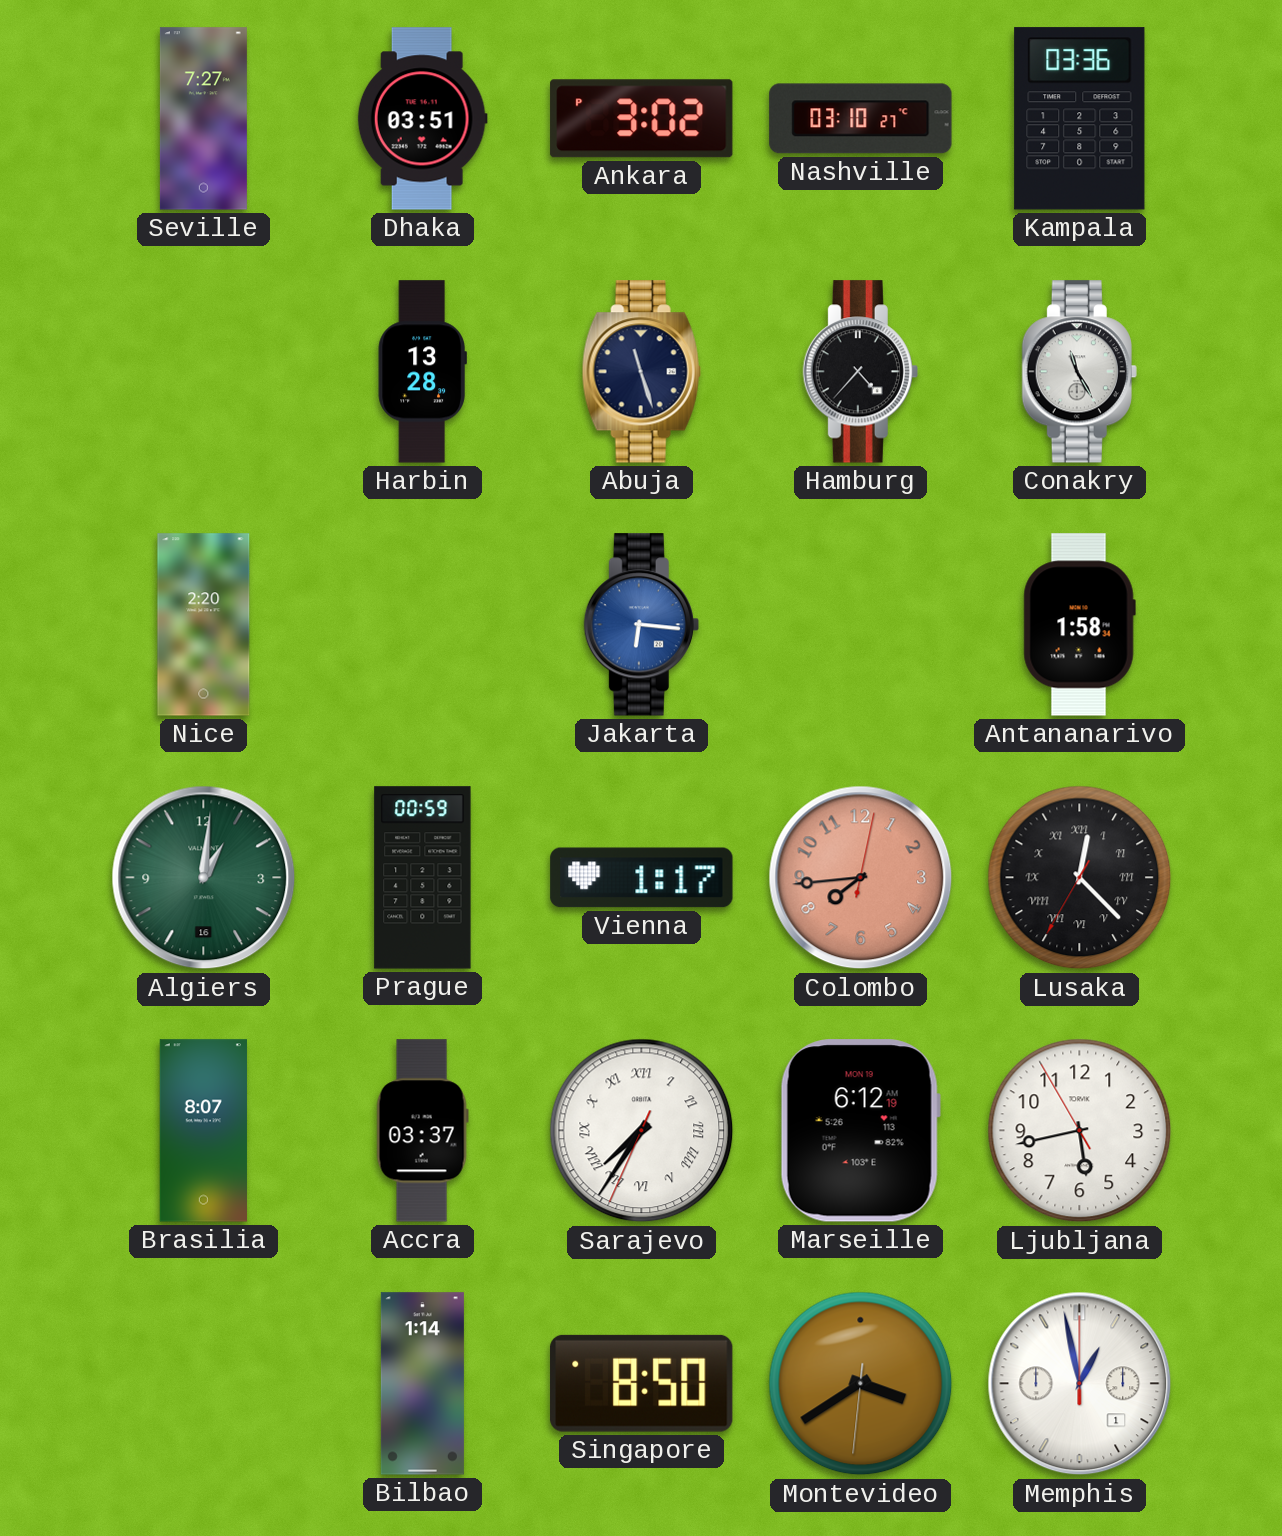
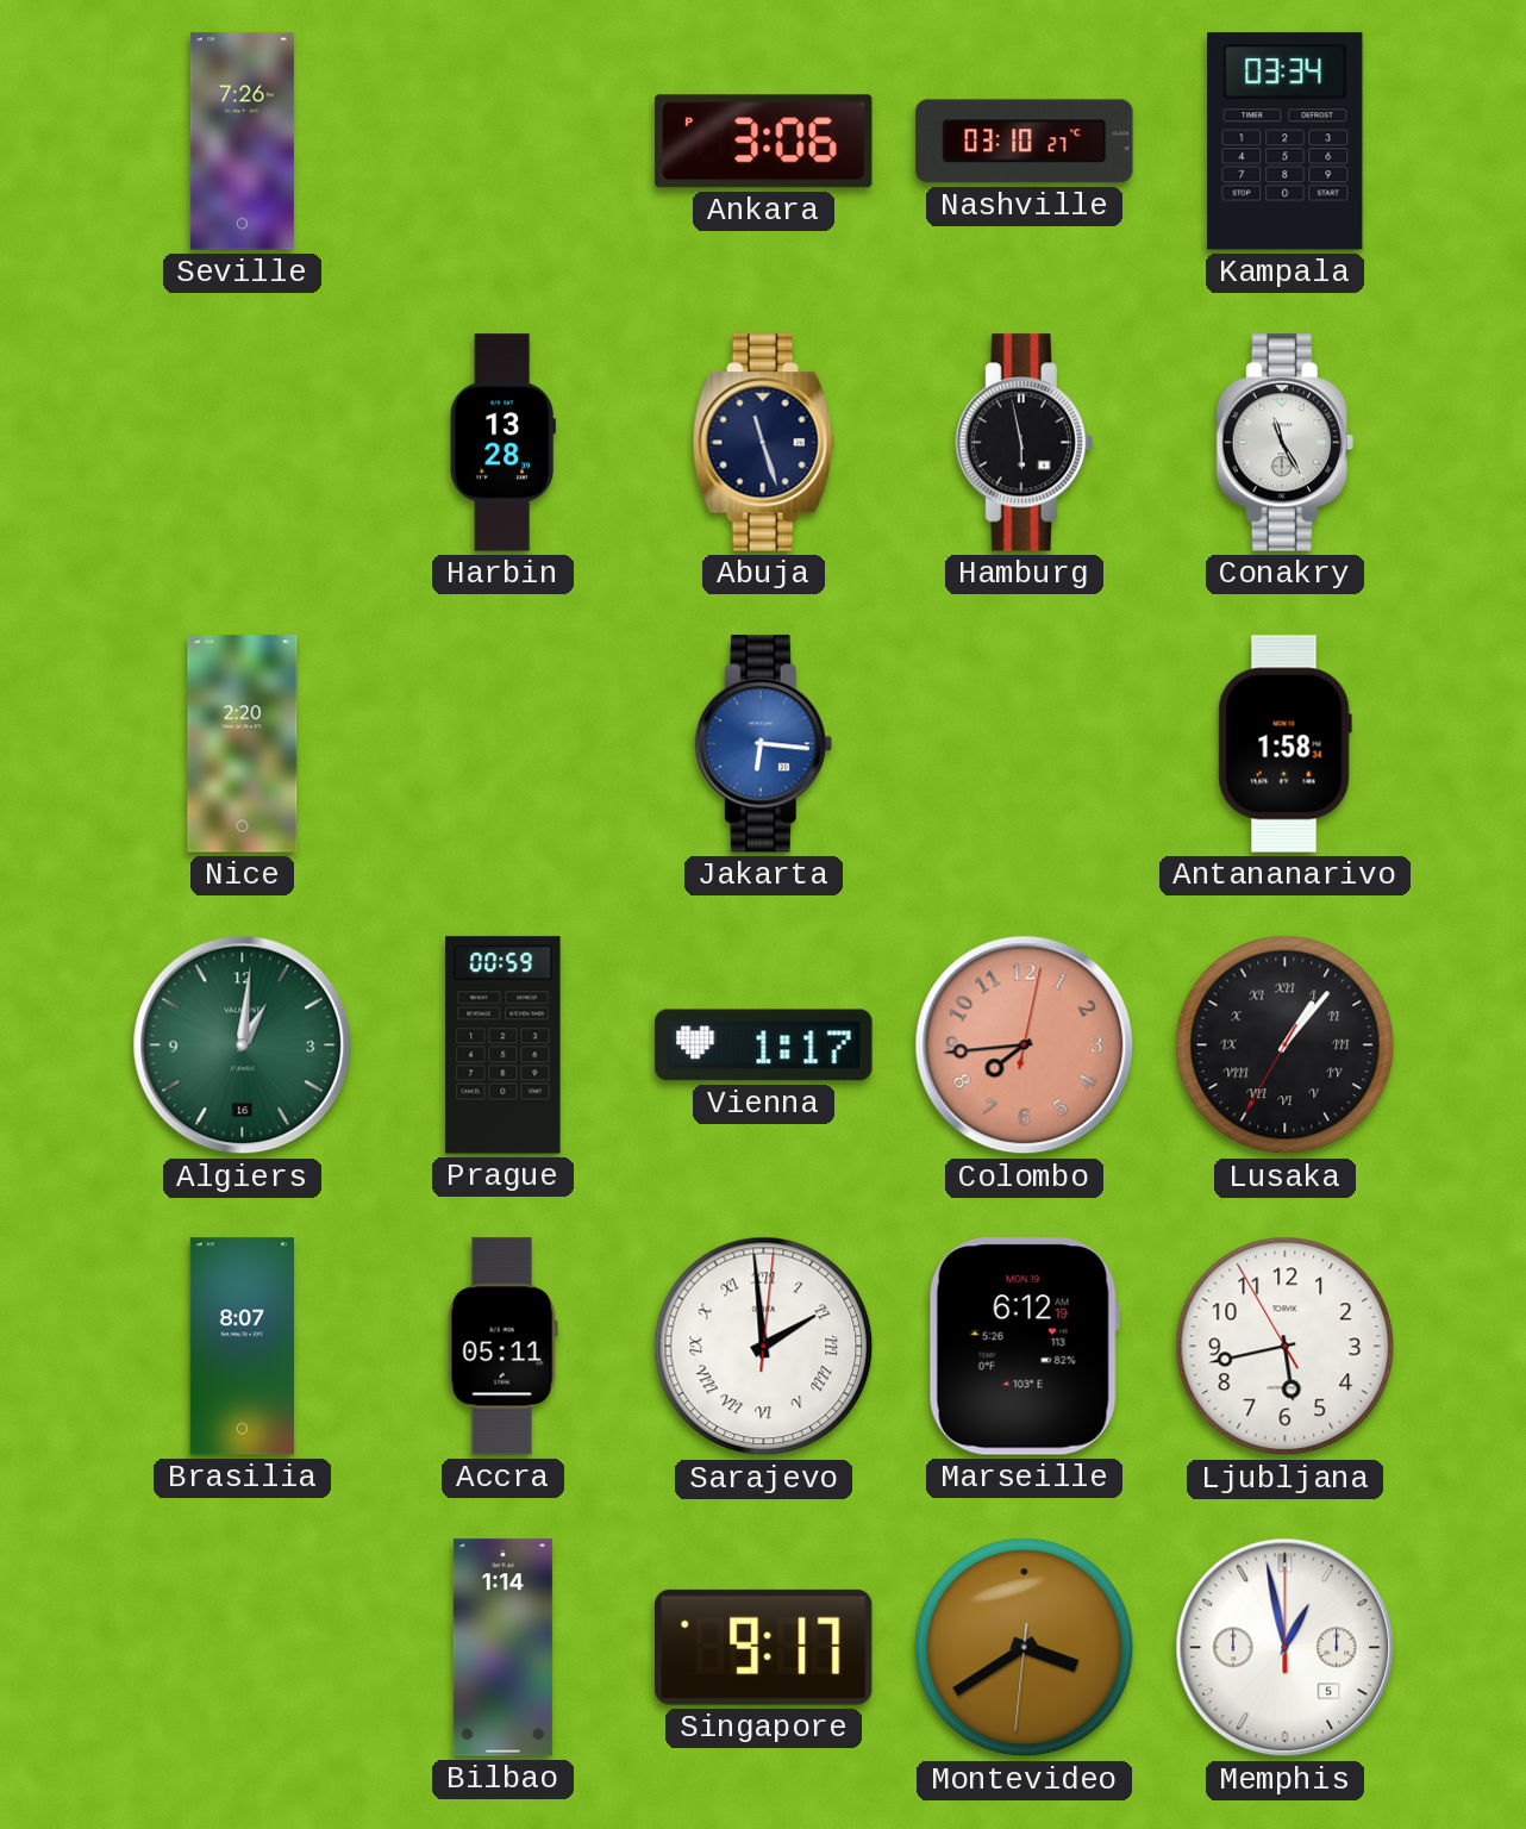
Seville: 7:27 -> 7:26 (242, 142)
Dhaka: 03:51 -> none (422, 119)
Ankara: 3:02 -> 3:06 (764, 142)
Kampala: 03:36 -> 03:34 (1286, 142)
Hamburg: 4:37 -> 5:58 (1024, 443)
Lusaka: 12:22 -> 1:06 (1286, 1045)
Accra: 03:37 -> 05:11 (502, 1347)
Sarajevo: 7:35 -> 1:59 (764, 1347)
Singapore: 8:50 -> 9:17 (764, 1647)
Memphis date: 1 -> 5 (1286, 1648)
